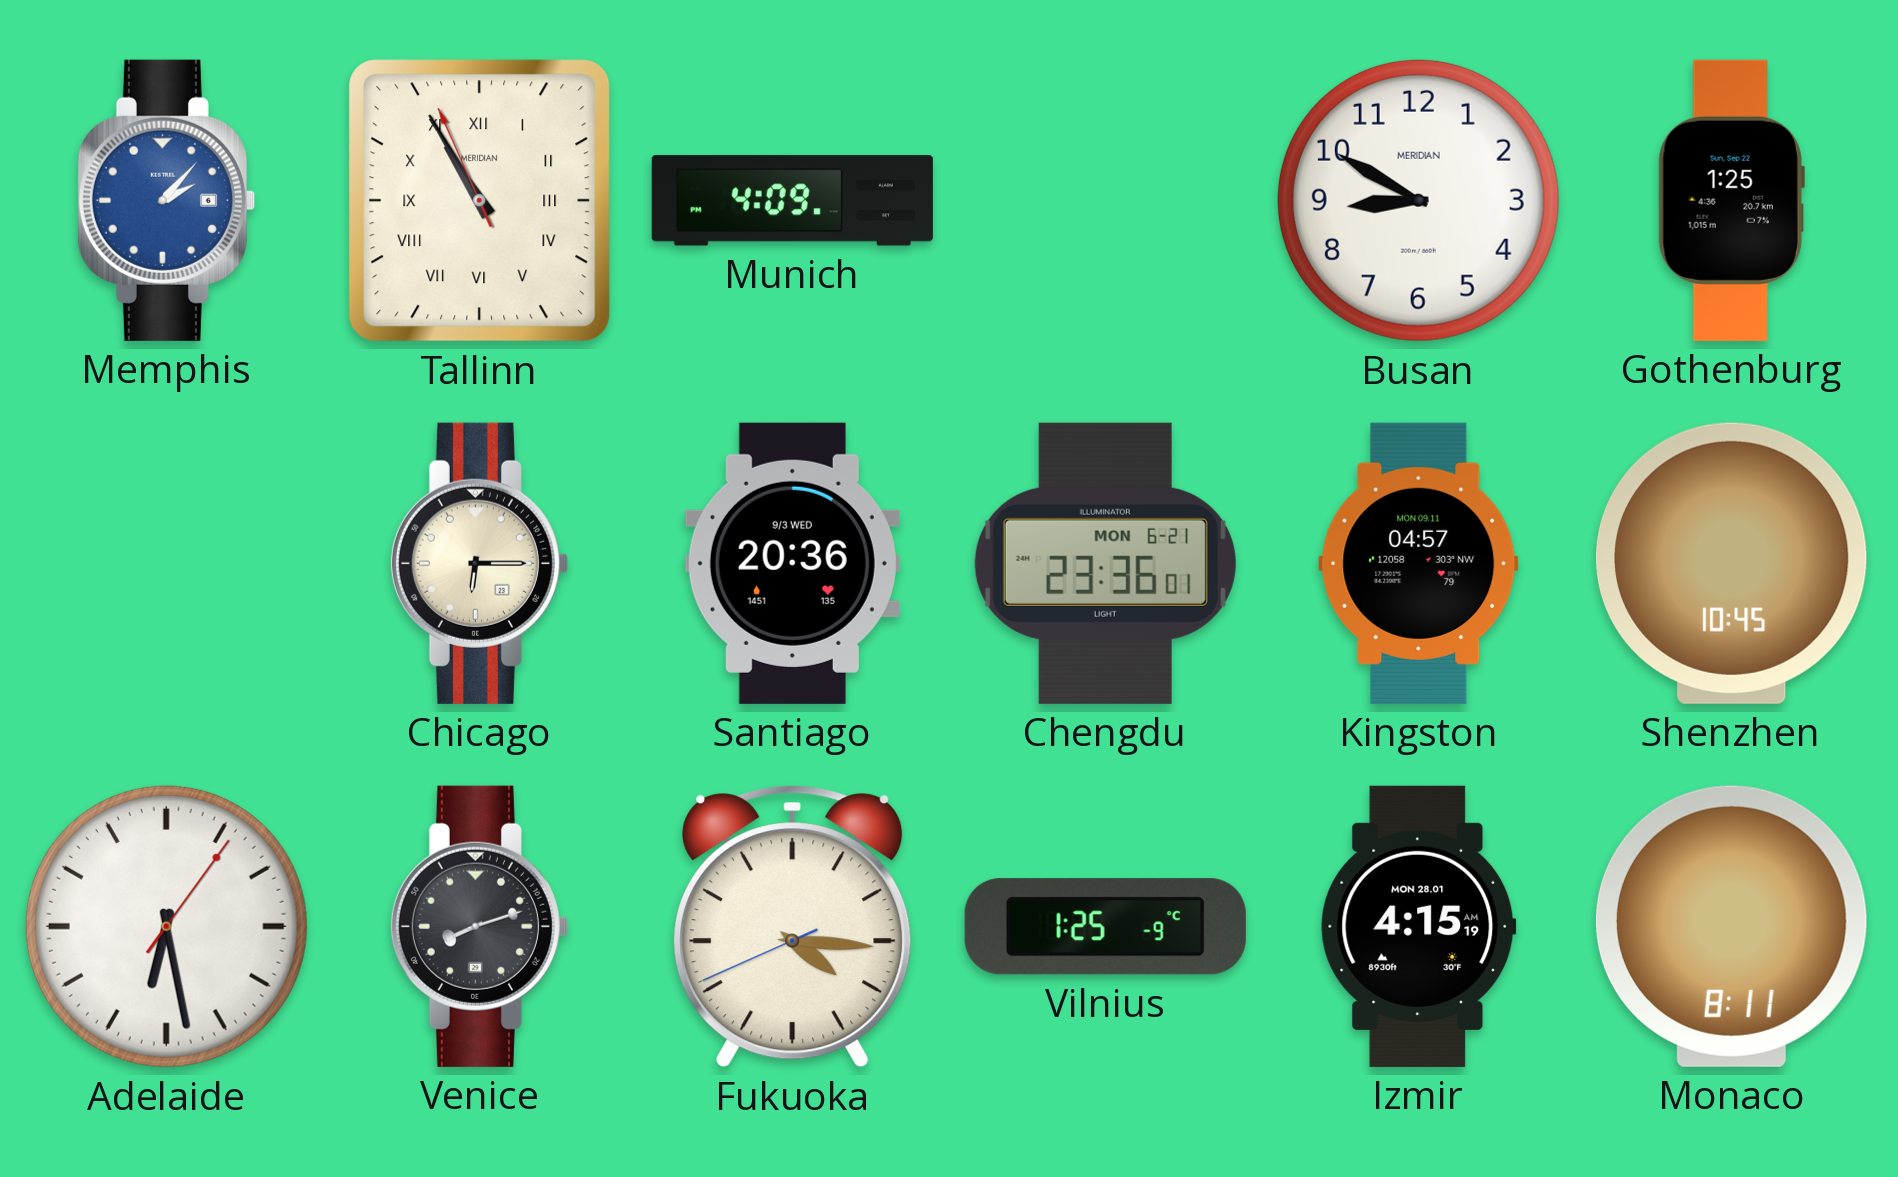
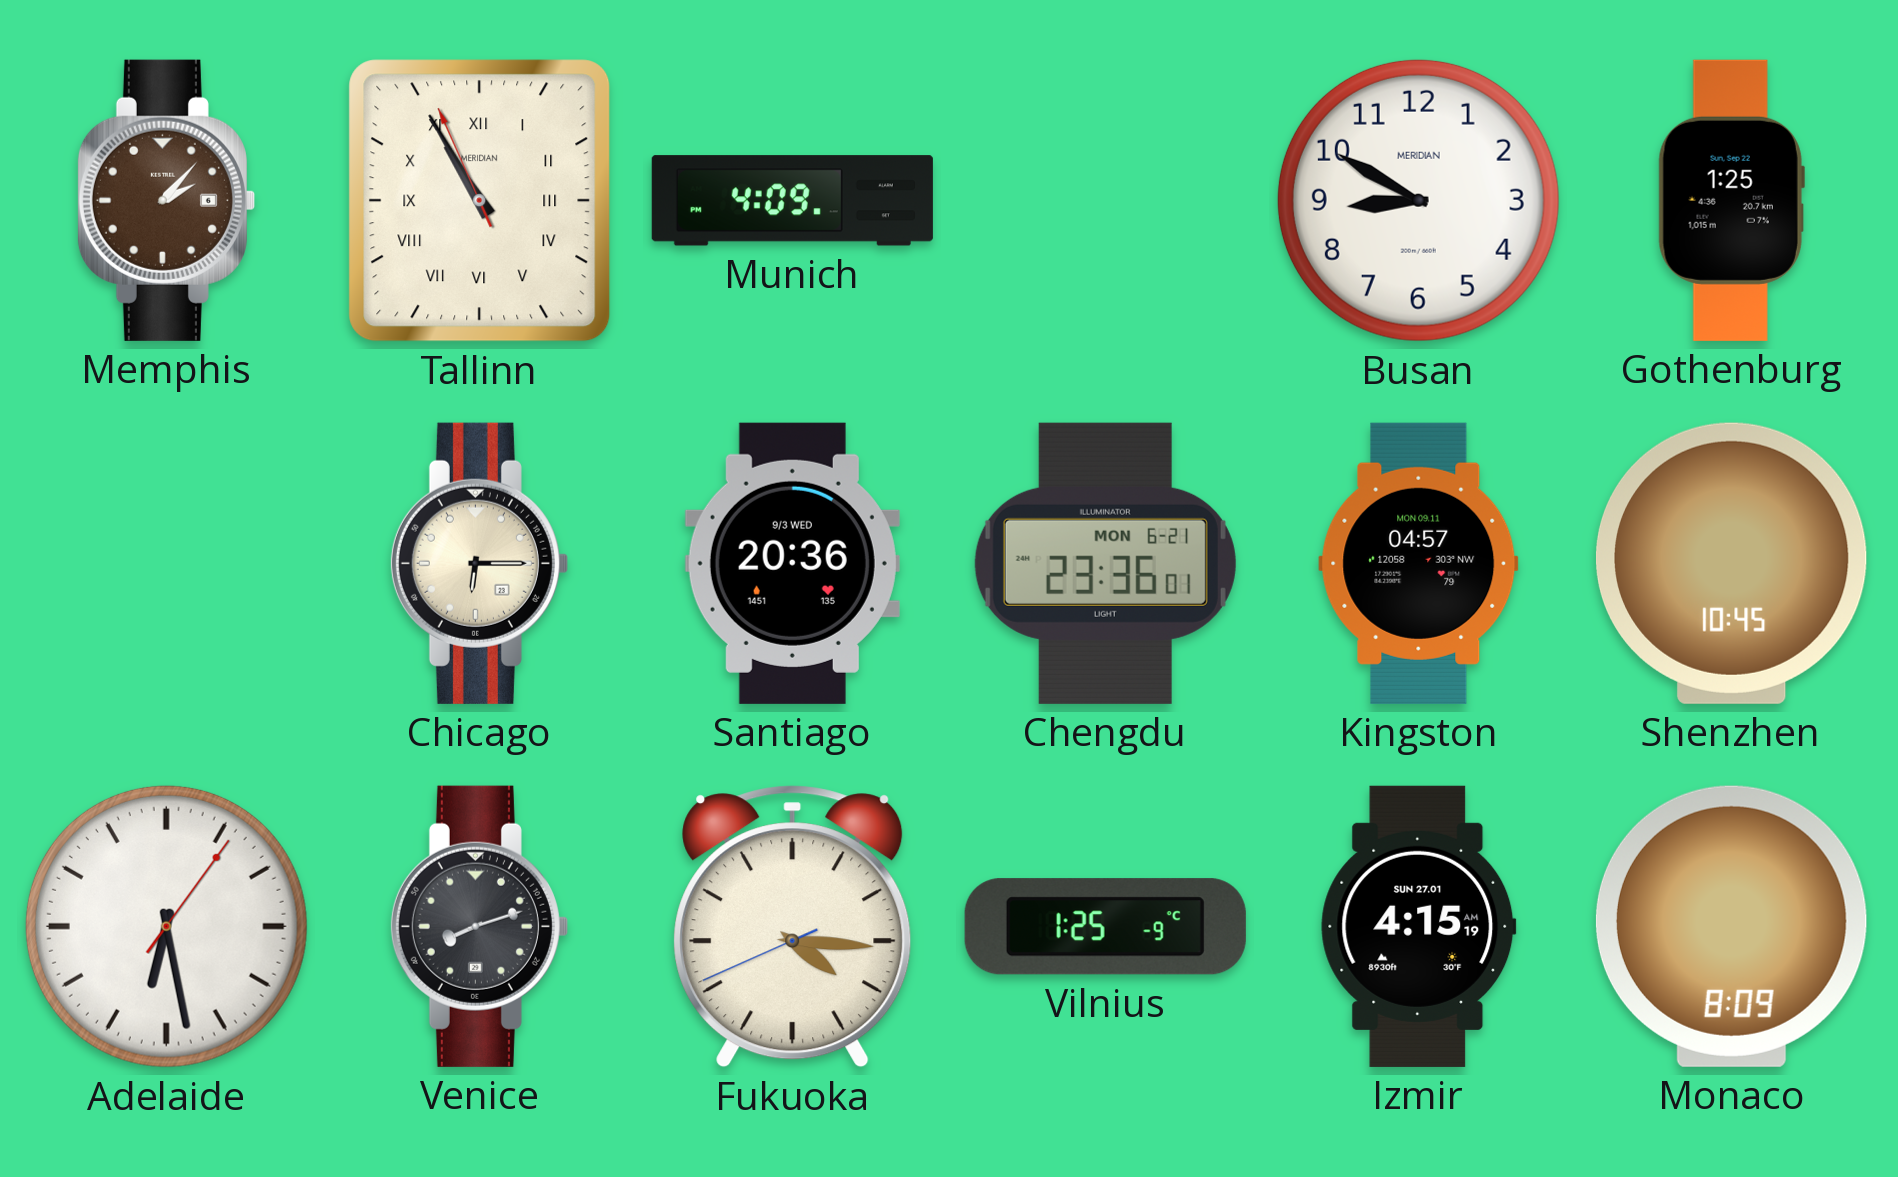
Memphis dial: blue -> brown (166, 200)
Izmir date: MON 28.01 -> SUN 27.01 (1419, 926)
Monaco: 8:11 -> 8:09 (1731, 926)
